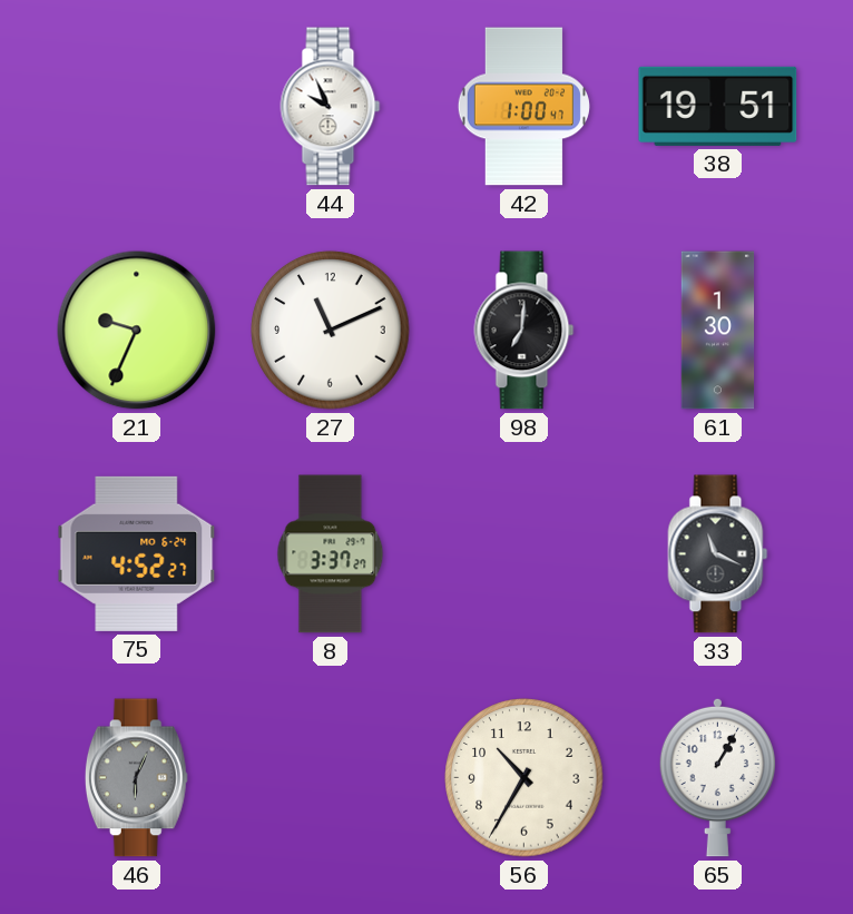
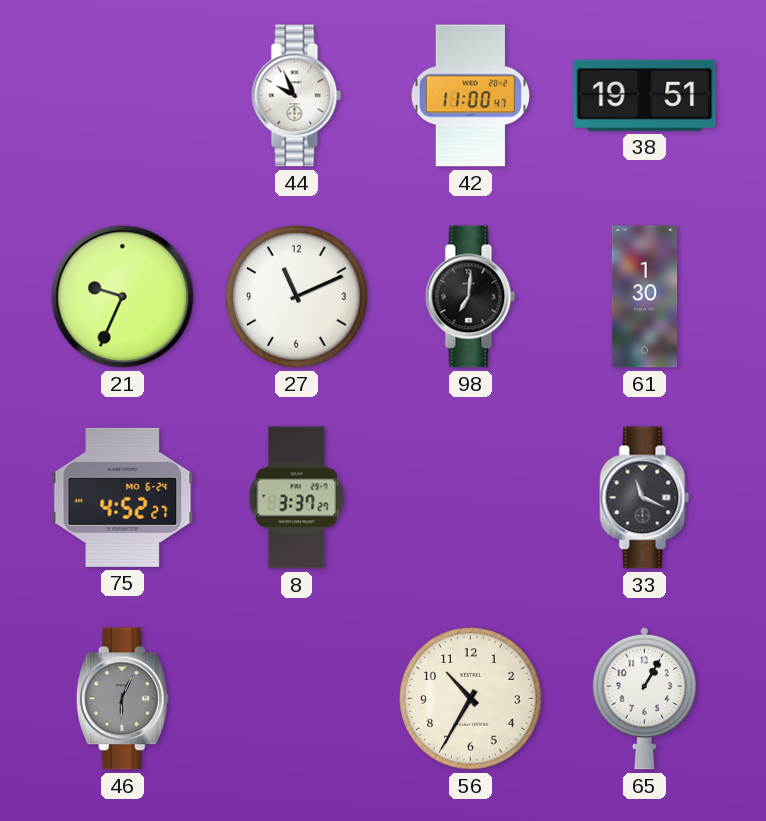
42: 1:00 -> 11:00 (470, 96)
